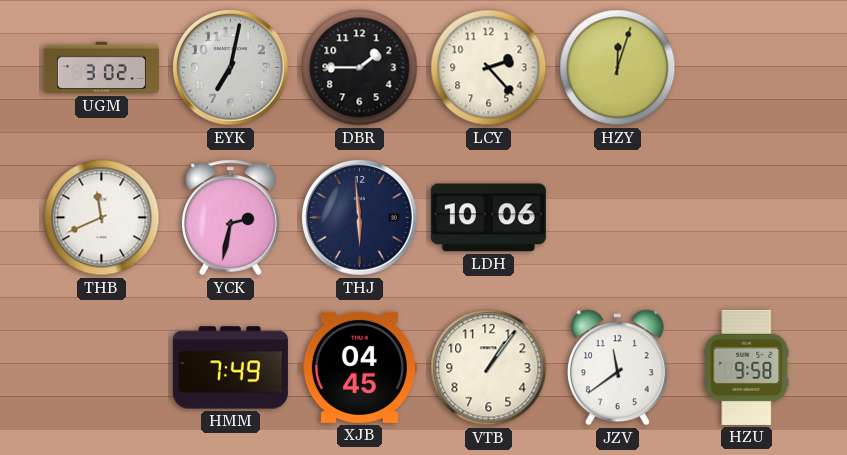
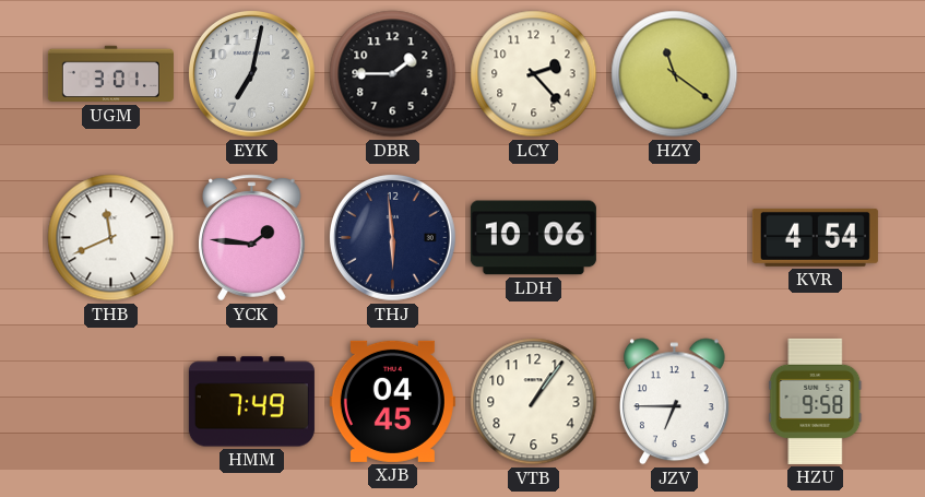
UGM: 3:02 -> 3:01 (110, 74)
HZY: 12:03 -> 11:21 (675, 74)
YCK: 2:32 -> 1:46 (252, 238)
KVR: none -> 4:54 (815, 237)
JZV: 11:39 -> 6:45 (674, 402)
